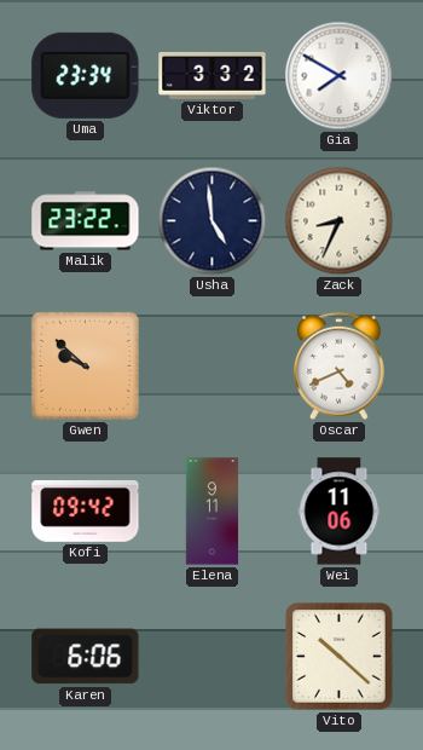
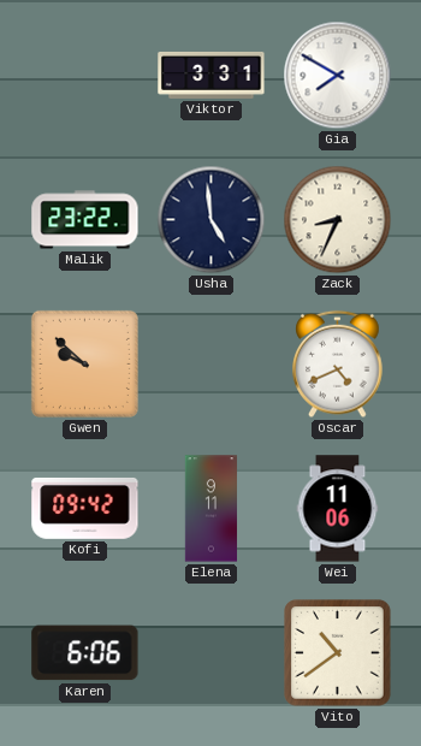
Uma: 23:34 -> none (86, 75)
Viktor: 3:32 -> 3:31 (212, 75)
Vito: 10:22 -> 10:39 (338, 653)
